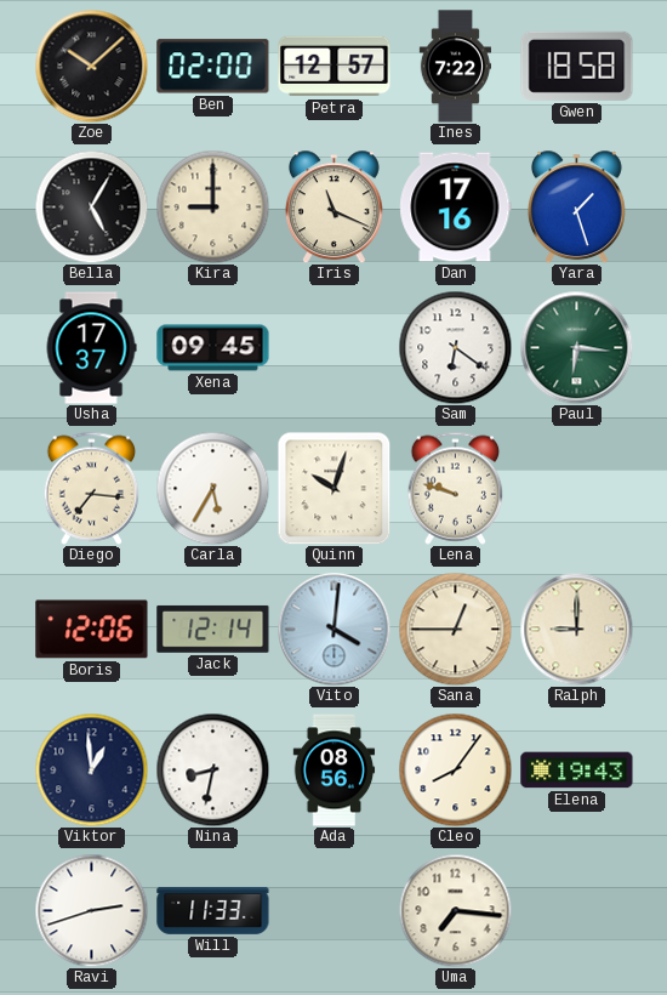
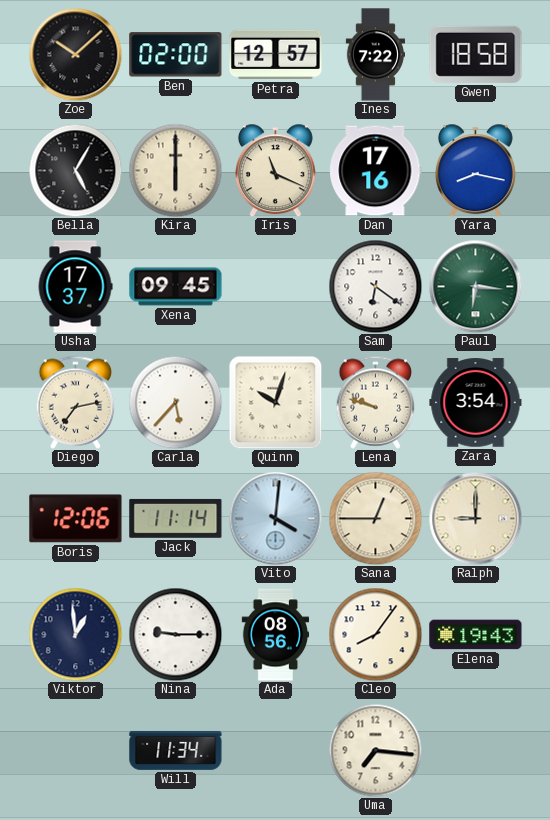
Kira: 9:00 -> 6:00 (175, 170)
Yara: 1:27 -> 8:17 (475, 170)
Diego: 7:16 -> 7:13 (76, 402)
Carla: 5:35 -> 5:37 (175, 402)
Zara: none -> 3:54 (476, 403)
Jack: 12:14 -> 11:14 (176, 518)
Nina: 8:32 -> 9:15 (175, 634)
Ravi: 2:42 -> none (91, 910)
Will: 11:33 -> 11:34 (176, 750)
